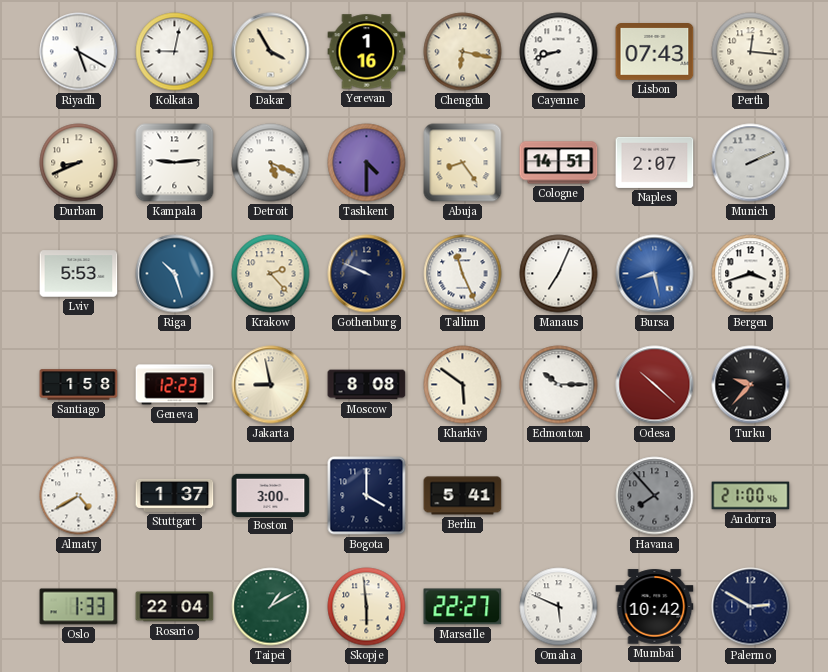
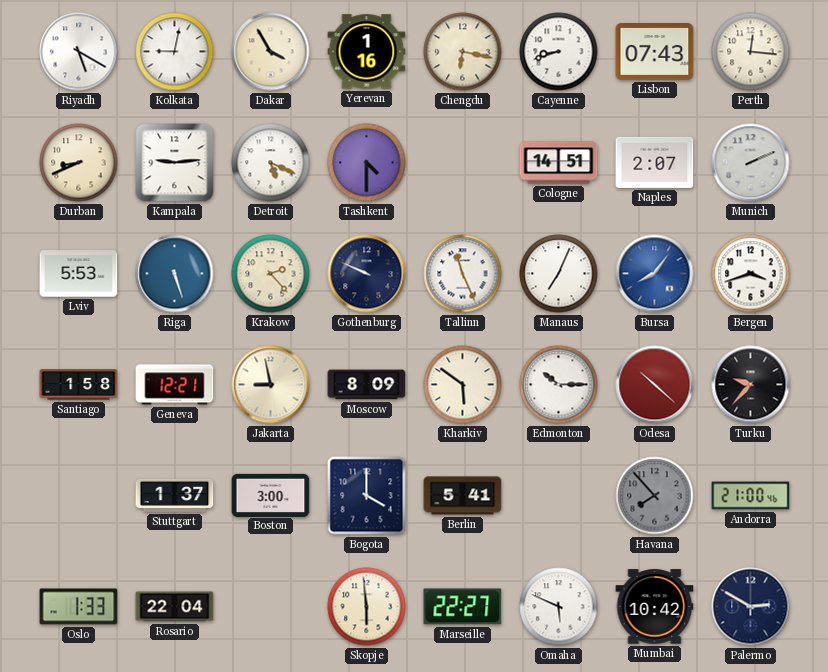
Abuja: 8:24 -> none (463, 163)
Riga: 10:27 -> 5:27 (175, 274)
Bursa: 8:28 -> 8:06 (655, 274)
Geneva: 12:23 -> 12:21 (175, 385)
Moscow: 8:08 -> 8:09 (367, 385)
Almaty: 4:40 -> none (79, 496)
Taipei: 1:10 -> none (271, 607)
